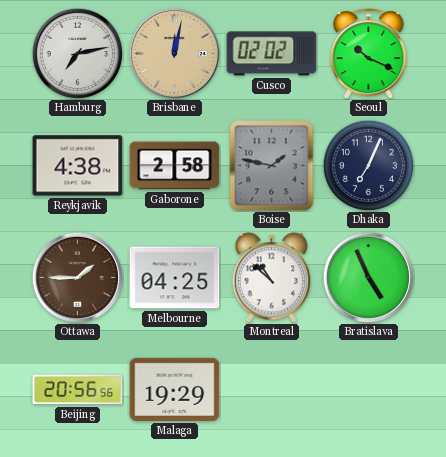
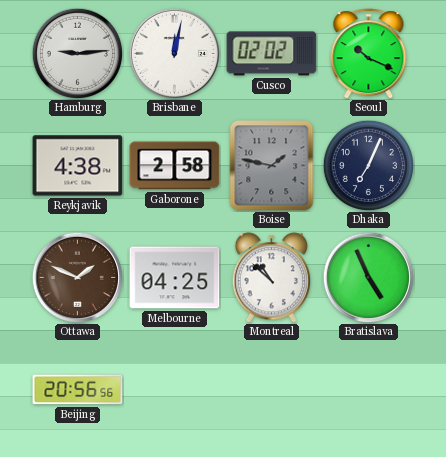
Hamburg: 7:13 -> 9:14 (77, 53)
Brisbane dial: champagne -> white (174, 53)
Ottawa: 1:45 -> 1:49 (77, 277)
Malaga: 19:29 -> none (175, 389)
